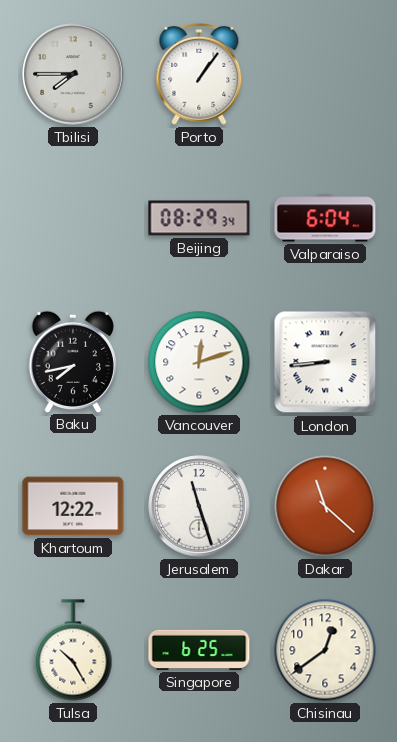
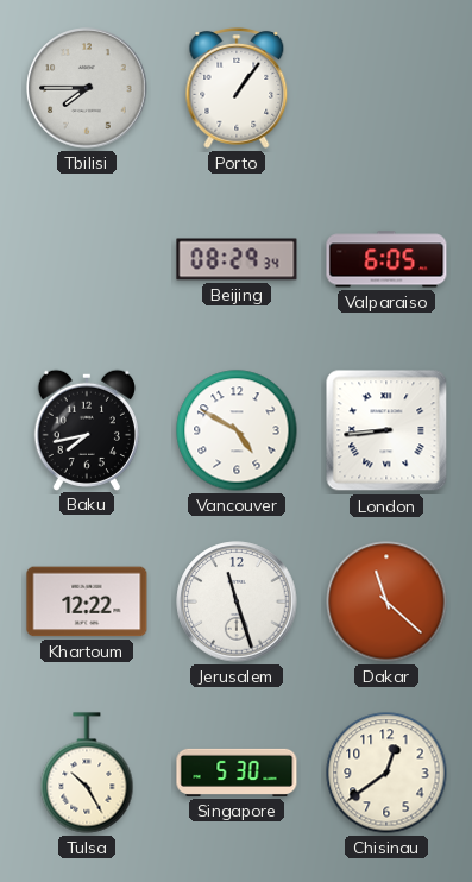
Valparaiso: 6:04 -> 6:05 (386, 259)
Vancouver: 12:12 -> 4:50 (237, 430)
Singapore: 6:25 -> 5:30 (237, 773)
